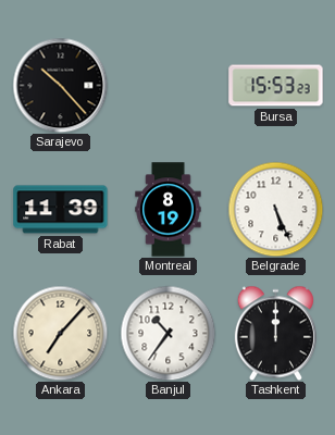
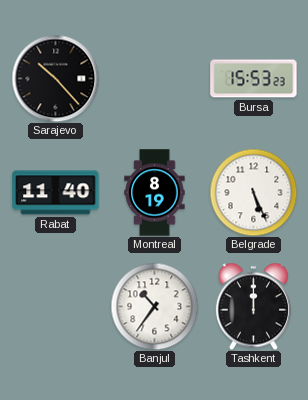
Rabat: 11:39 -> 11:40 (56, 193)
Ankara: 7:07 -> none (60, 333)
